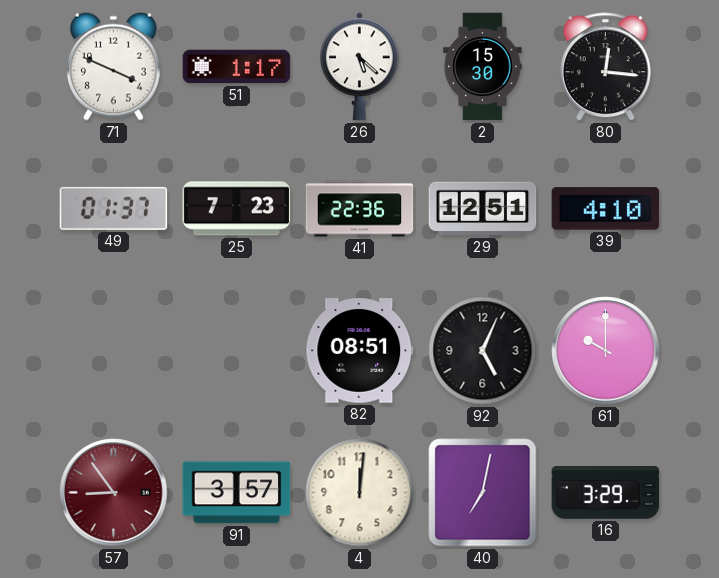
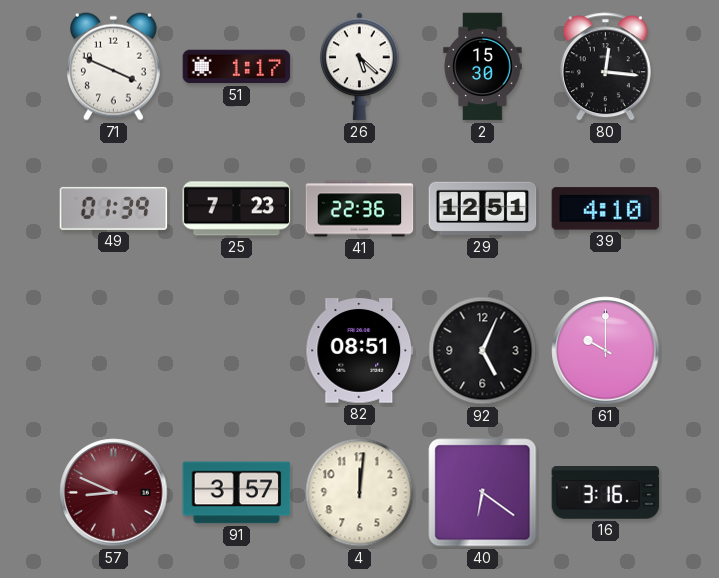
49: 01:37 -> 01:39 (114, 208)
57: 8:54 -> 8:49 (114, 493)
40: 7:02 -> 6:21 (483, 493)
16: 3:29 -> 3:16 (606, 493)
